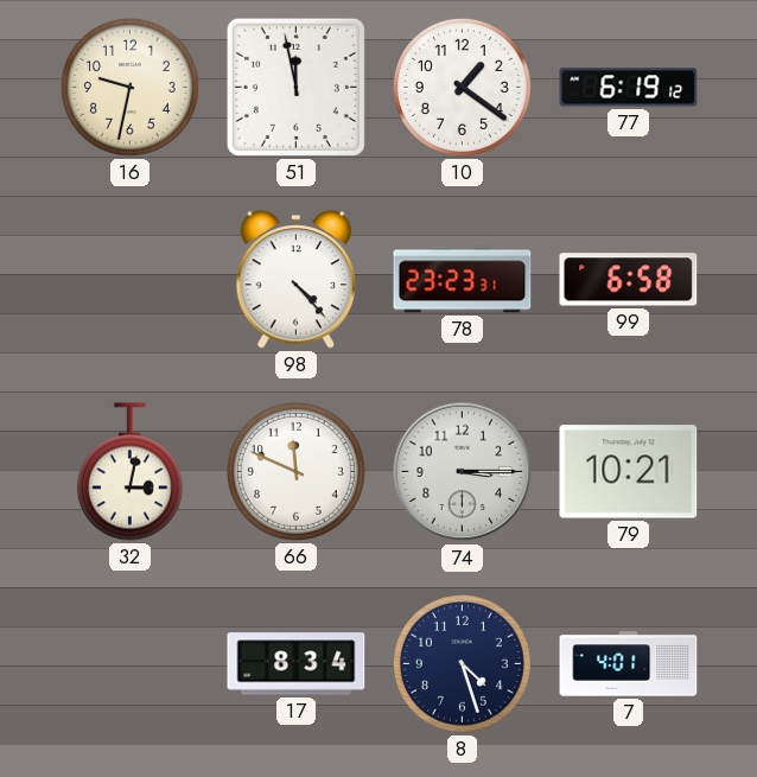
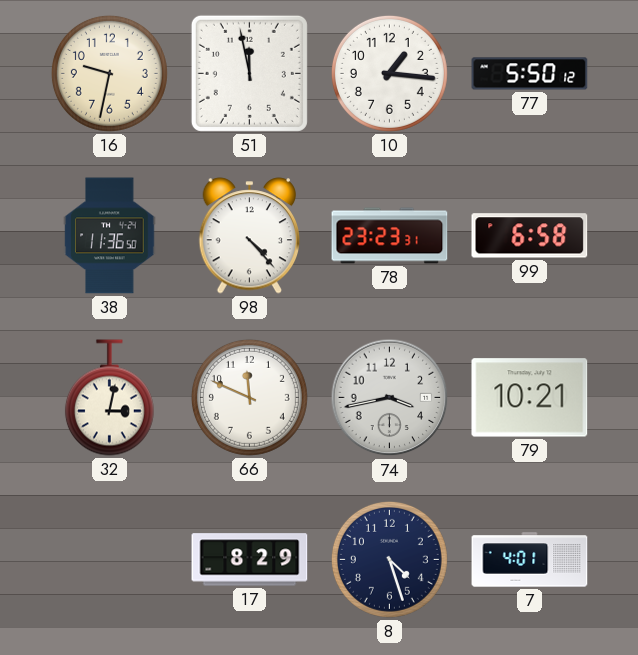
10: 1:21 -> 1:16 (389, 73)
77: 6:19 -> 5:50 (530, 74)
38: none -> 11:36 (110, 236)
74: 3:15 -> 3:43 (390, 398)
17: 8:34 -> 8:29 (250, 560)
